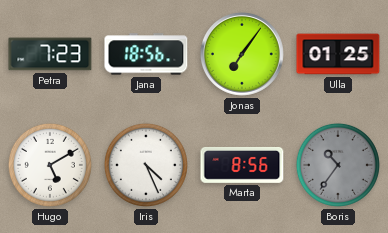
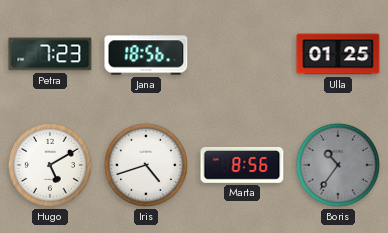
Jonas: 7:06 -> none (242, 54)
Iris: 4:26 -> 4:42 (146, 165)
